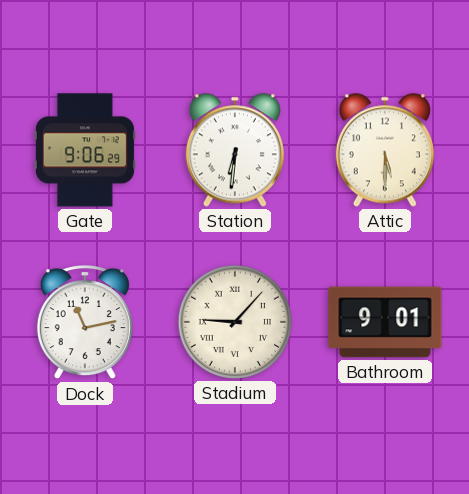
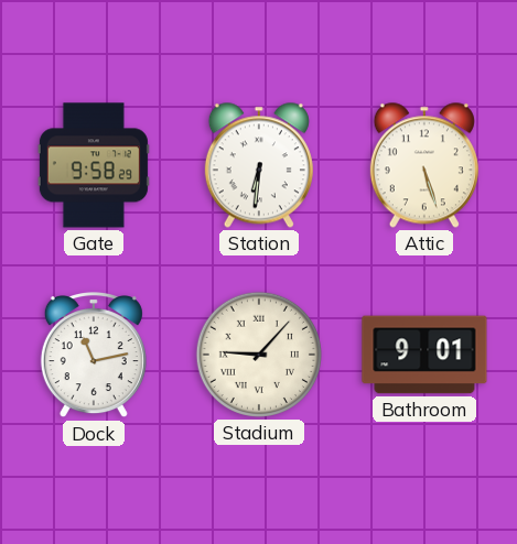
Gate: 9:06 -> 9:58 (94, 165)
Attic: 5:30 -> 5:27 (424, 165)
